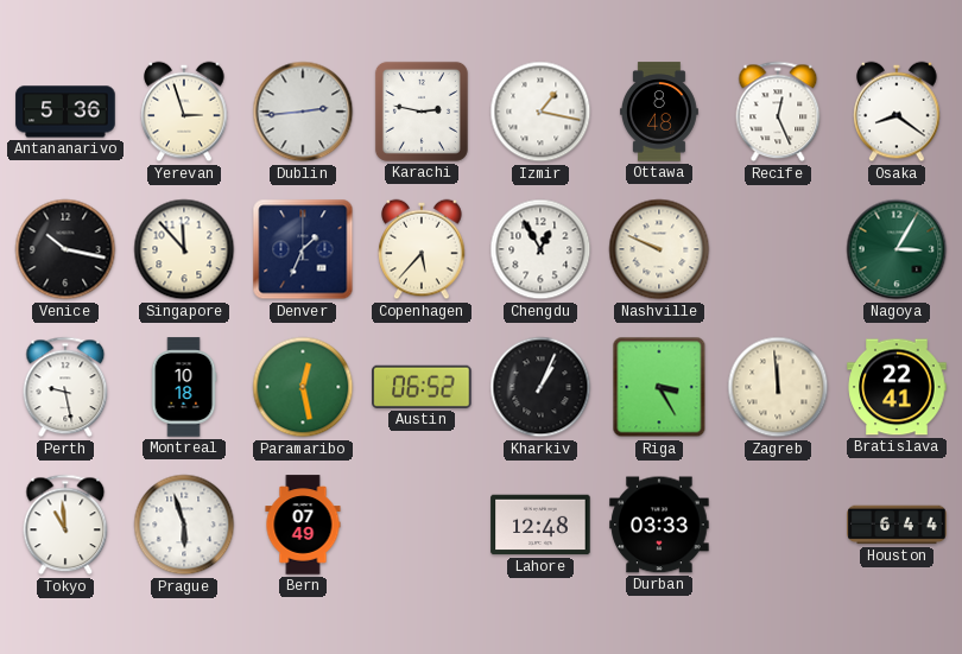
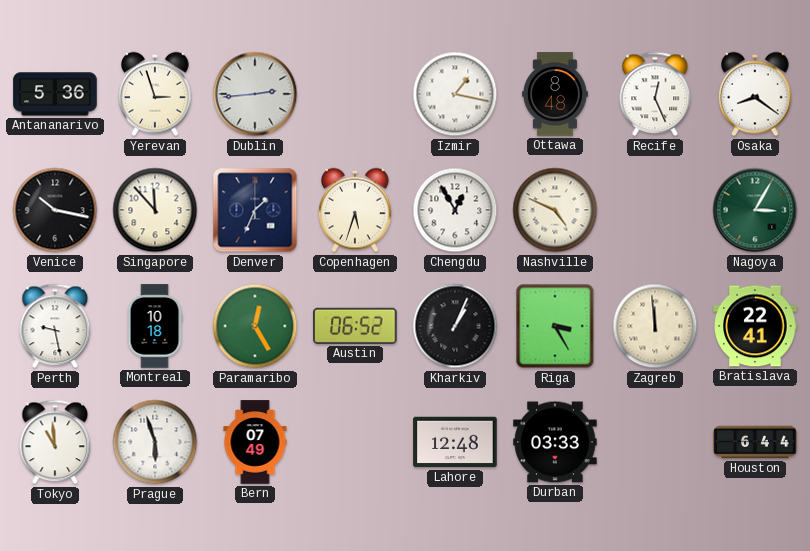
Karachi: 2:47 -> none (422, 112)
Copenhagen: 5:37 -> 5:33 (355, 210)
Nashville: 9:49 -> 4:49 (555, 210)
Paramaribo: 12:28 -> 12:25 (255, 326)
